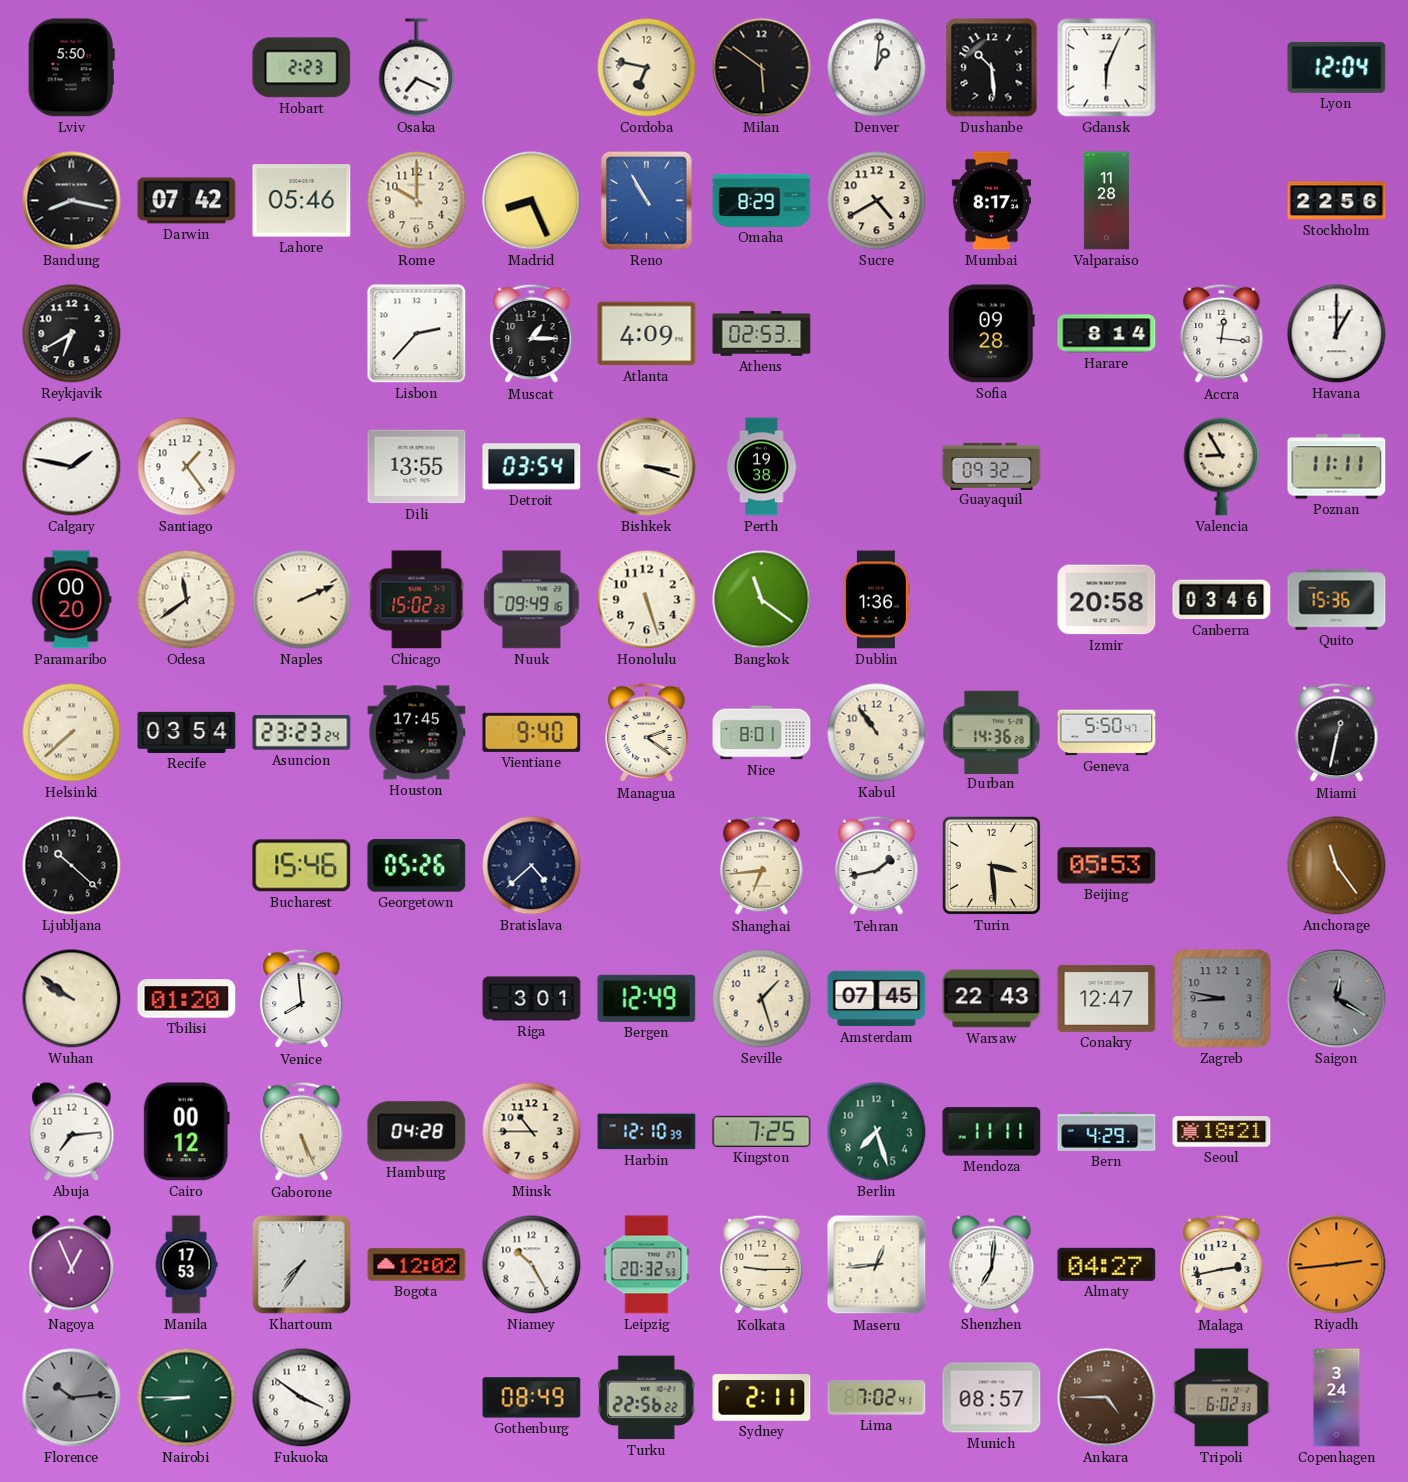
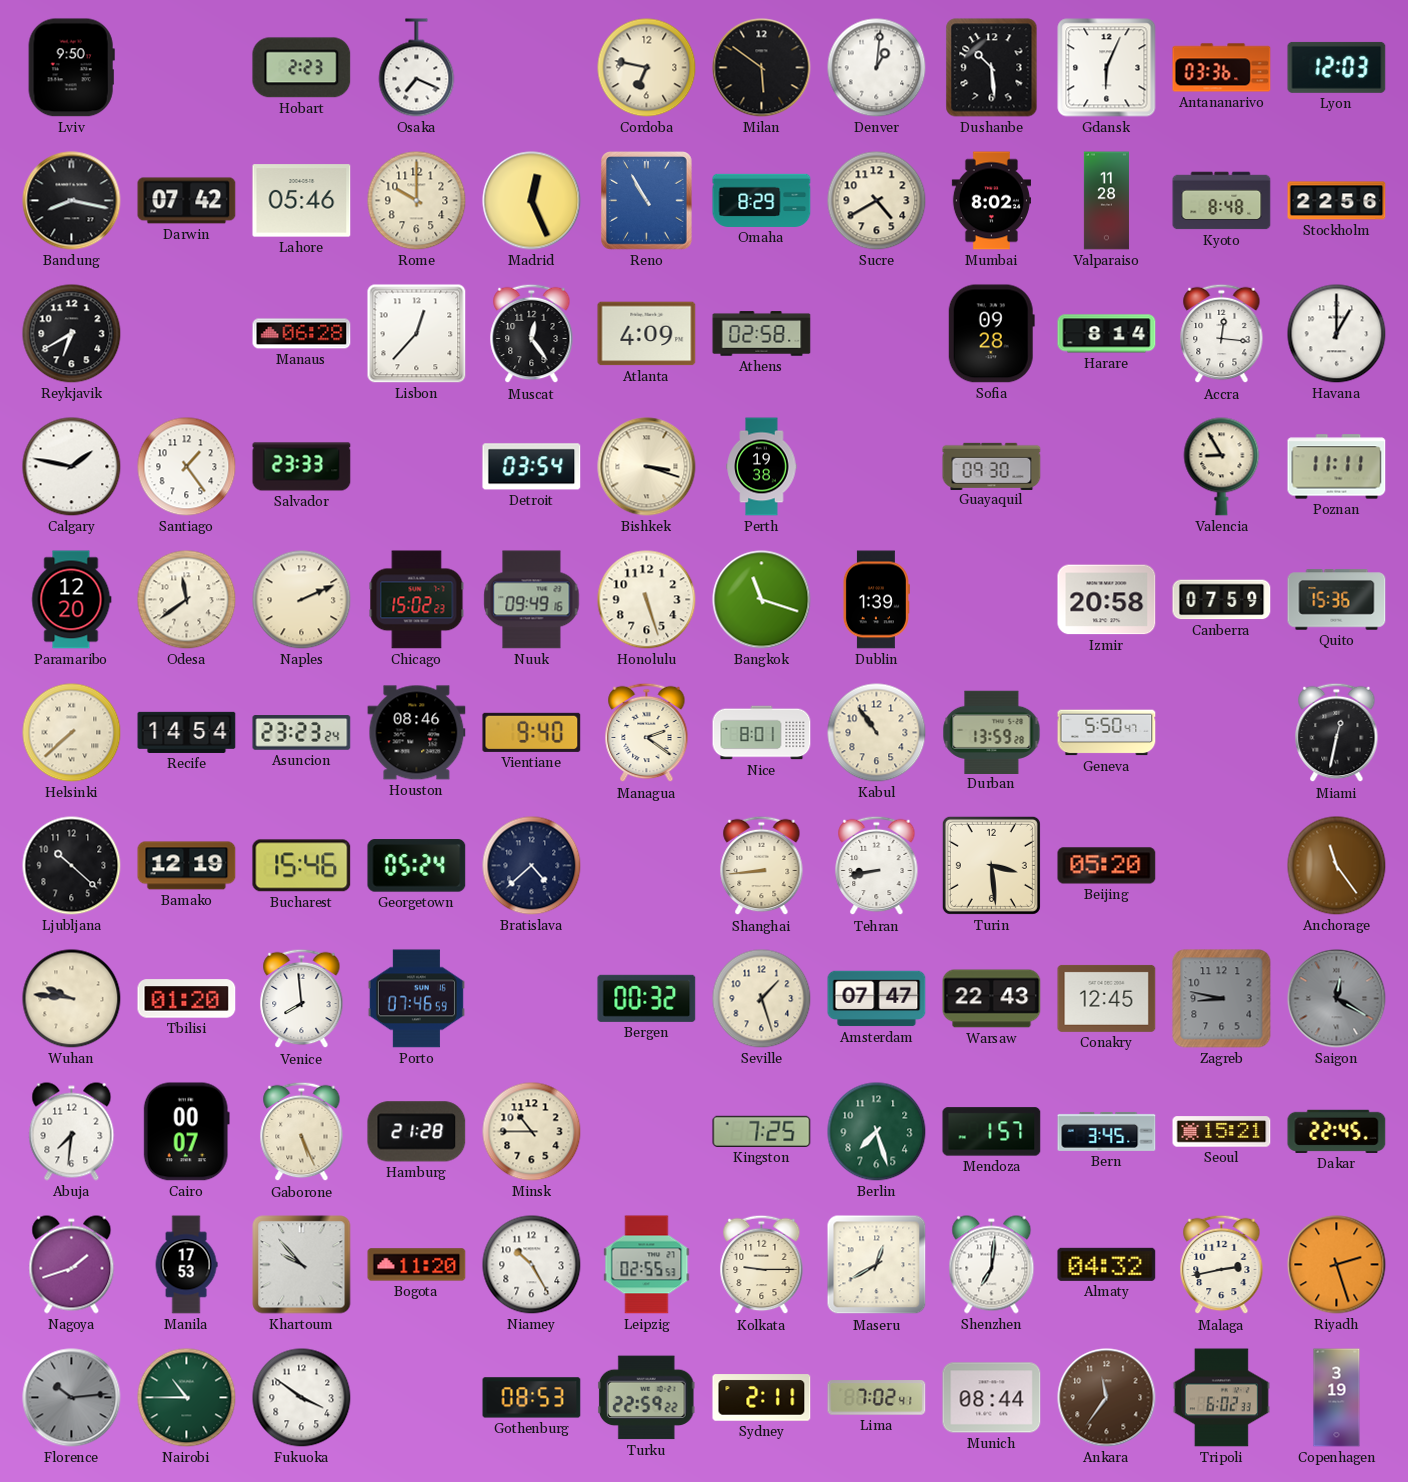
Lviv: 5:50 -> 9:50 (71, 68)
Antananarivo: none -> 03:36 (1222, 68)
Lyon: 12:04 -> 12:03 (1337, 67)
Madrid: 8:26 -> 12:26 (532, 201)
Mumbai: 8:17 -> 8:02 (991, 201)
Kyoto: none -> 8:48 (1222, 201)
Manaus: none -> 06:28 (302, 334)
Lisbon: 2:37 -> 12:37 (417, 334)
Muscat: 1:15 -> 12:24 (532, 334)
Athens: 02:53 -> 02:58 (762, 334)
Salvador: none -> 23:33 (302, 467)
Dili: 13:55 -> none (417, 467)
Guayaquil: 09:32 -> 09:30 (992, 466)
Paramaribo: 00:20 -> 12:20 (72, 600)
Bangkok: 11:21 -> 11:18 (762, 600)
Dublin: 1:36 -> 1:39 (876, 600)
Canberra: 03:46 -> 07:59 (1222, 600)
Recife: 03:54 -> 14:54 (187, 732)
Houston: 17:45 -> 08:46 (417, 733)
Durban: 14:36 -> 13:59 (992, 732)
Bamako: none -> 12:19 (187, 866)
Georgetown: 05:26 -> 05:24 (417, 866)
Shanghai: 6:44 -> 8:44 (762, 866)
Tehran: 1:43 -> 8:43 (877, 866)
Beijing: 05:53 -> 05:20 (1107, 866)
Wuhan: 9:51 -> 9:46 (72, 999)
Porto: none -> 07:46 (416, 999)
Riga: 3:01 -> none (532, 999)
Bergen: 12:49 -> 00:32 (647, 998)
Amsterdam: 07:45 -> 07:47 (877, 999)
Conakry: 12:47 -> 12:45 (1107, 998)
Abuja: 7:14 -> 7:31 (72, 1132)
Cairo: 00:12 -> 00:07 (186, 1132)
Hamburg: 04:28 -> 21:28 (417, 1132)
Harbin: 12:10 -> none (647, 1132)
Mendoza: 11:11 -> 1:57 (992, 1132)
Bern: 4:29 -> 3:45 (1107, 1131)
Seoul: 18:21 -> 15:21 (1222, 1132)
Dakar: none -> 22:45 (1337, 1131)
Nagoya: 12:56 -> 1:42 (72, 1265)
Khartoum: 7:36 -> 9:53 (302, 1265)
Bogota: 12:02 -> 11:20 (417, 1265)
Leipzig: 20:32 -> 02:55 (647, 1265)
Maseru: 12:44 -> 12:40 (877, 1265)
Almaty: 04:27 -> 04:32 (1107, 1264)
Riyadh: 2:44 -> 2:27 (1337, 1265)
Nairobi: 8:45 -> 10:45 (187, 1398)
Gothenburg: 08:49 -> 08:53 (532, 1398)
Turku: 22:56 -> 22:59 (646, 1398)
Munich: 08:57 -> 08:44 (992, 1398)
Ankara: 4:45 -> 11:36 (1107, 1398)
Copenhagen: 3:24 -> 3:19 (1337, 1398)
